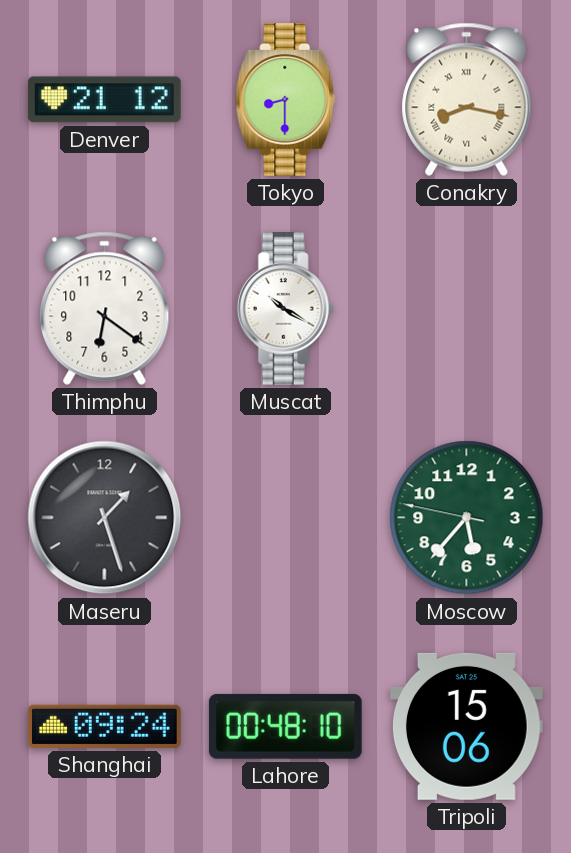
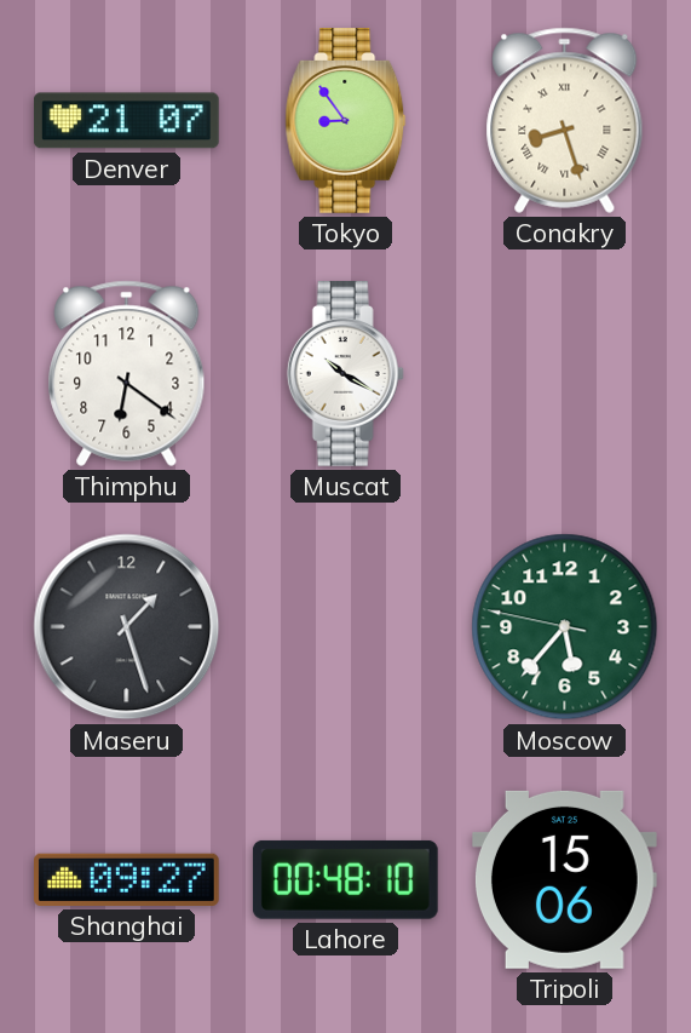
Denver: 21:12 -> 21:07 (126, 121)
Tokyo: 8:30 -> 8:54 (346, 121)
Conakry: 8:17 -> 8:27 (565, 120)
Shanghai: 09:24 -> 09:27 (127, 879)
